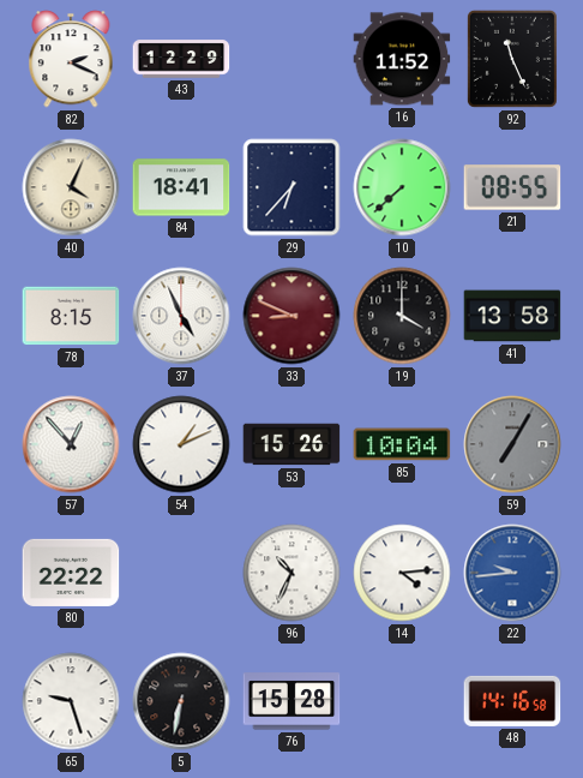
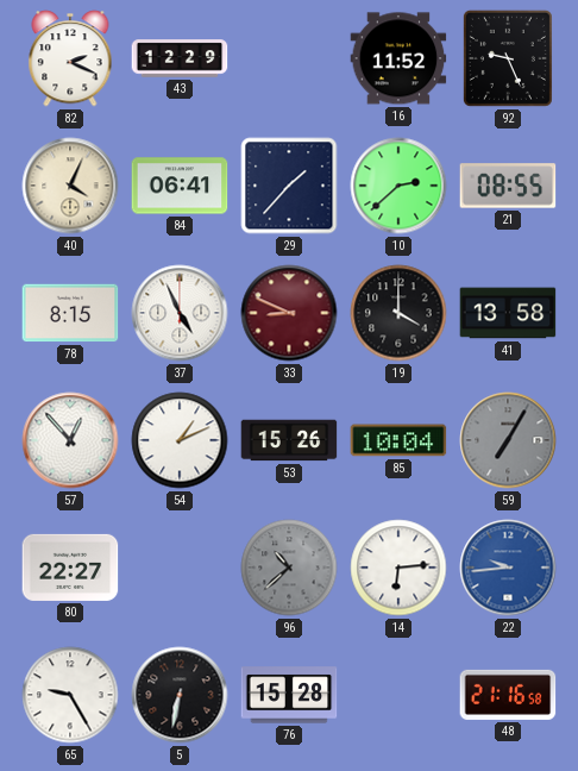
92: 11:26 -> 9:26 (508, 58)
84: 18:41 -> 06:41 (180, 186)
29: 6:37 -> 1:37 (289, 186)
10: 7:38 -> 2:38 (398, 186)
80: 22:22 -> 22:27 (70, 568)
96: 10:34 -> 10:38 (289, 568)
96 dial: white -> grey (289, 568)
14: 4:14 -> 6:14 (398, 568)
65: 9:27 -> 9:25 (70, 695)
48: 14:16 -> 21:16 (508, 695)
